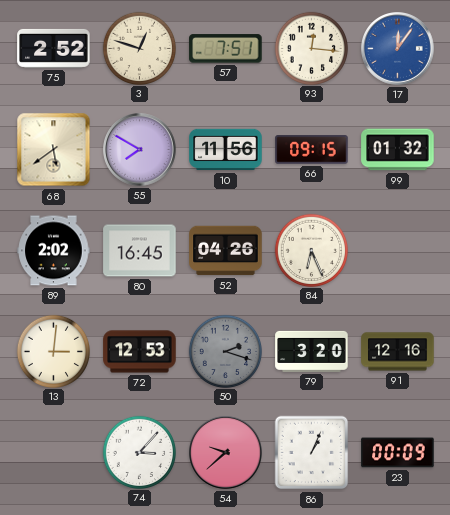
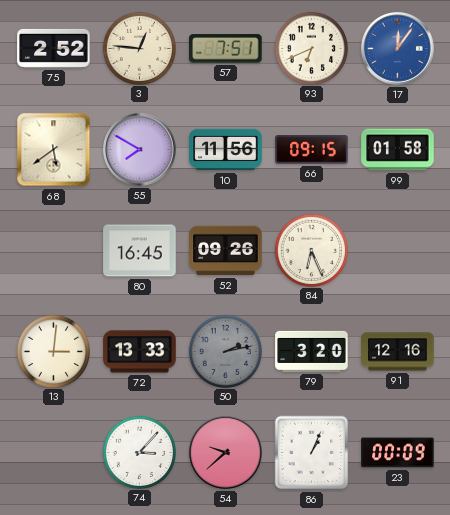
3: 12:48 -> 12:46 (139, 48)
93: 12:16 -> 6:41 (311, 48)
99: 01:32 -> 01:58 (398, 150)
89: 2:02 -> none (54, 251)
52: 04:26 -> 09:26 (226, 251)
72: 12:53 -> 13:33 (140, 352)
50: 2:18 -> 2:13 (225, 351)
